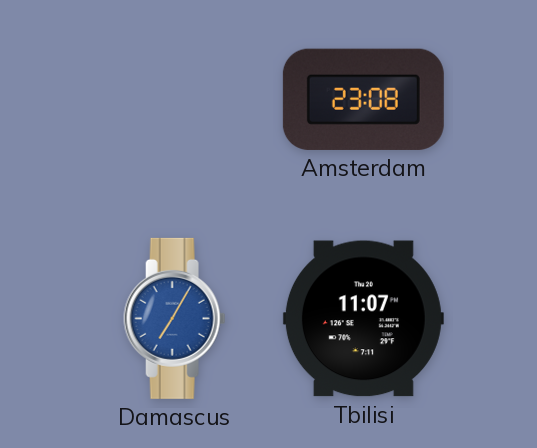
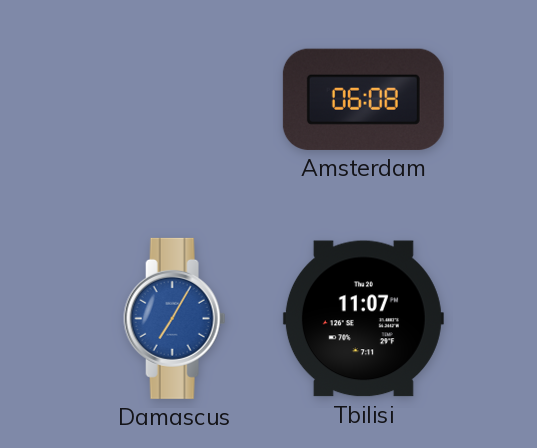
Amsterdam: 23:08 -> 06:08 (363, 99)
